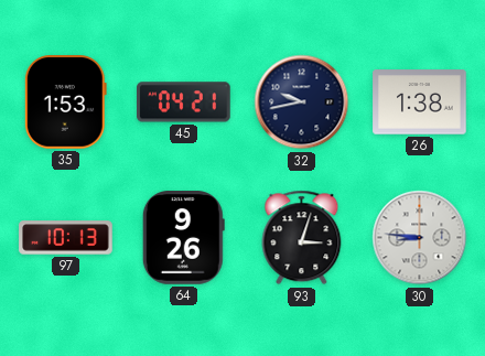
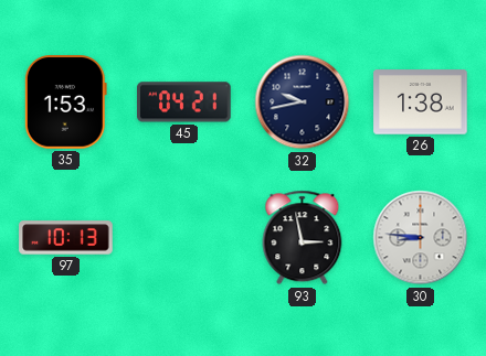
64: 9:26 -> none (183, 238)
93: 3:03 -> 2:58 (303, 238)
